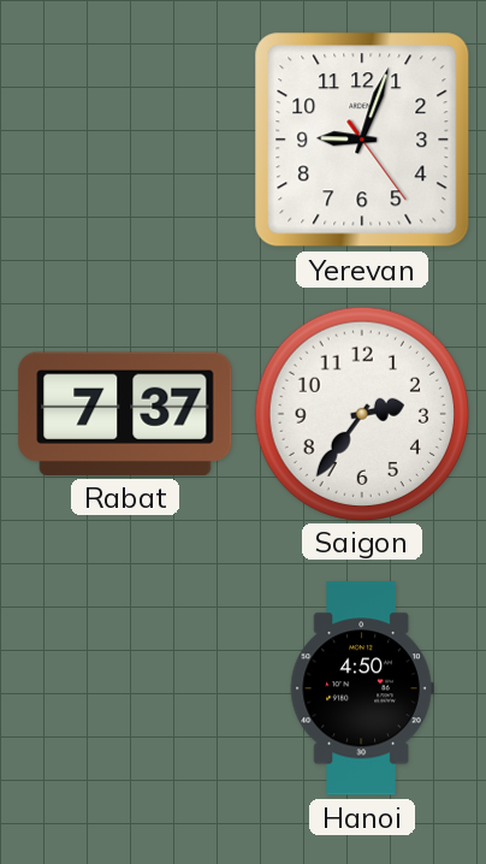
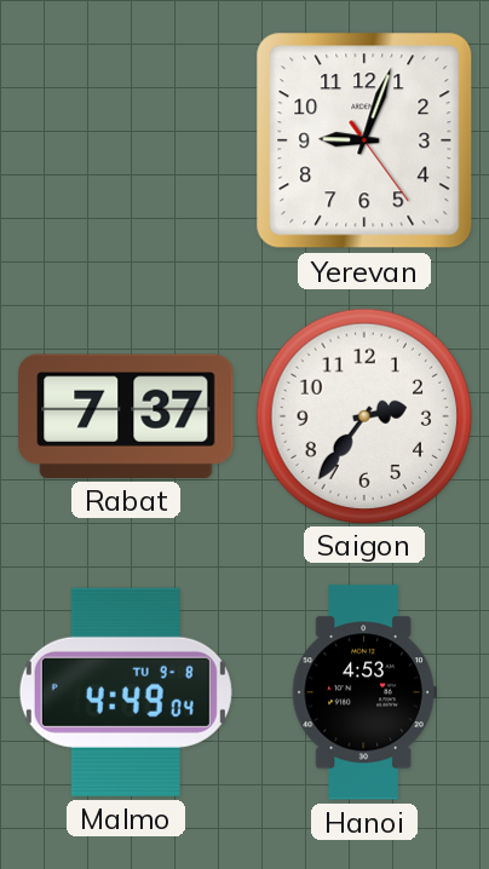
Malmo: none -> 4:49 (126, 692)
Hanoi: 4:50 -> 4:53 (364, 692)
